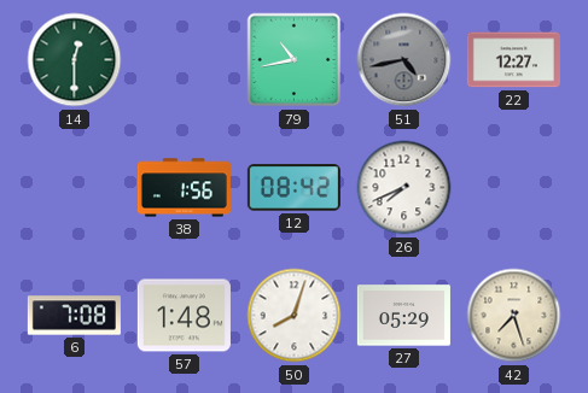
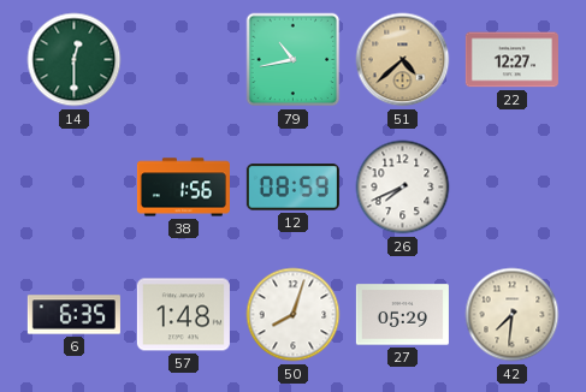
51: 4:43 -> 4:38 (403, 60)
51 dial: grey -> champagne (403, 60)
12: 08:42 -> 08:59 (292, 188)
6: 7:08 -> 6:35 (73, 315)
42: 7:27 -> 7:31 (513, 315)
